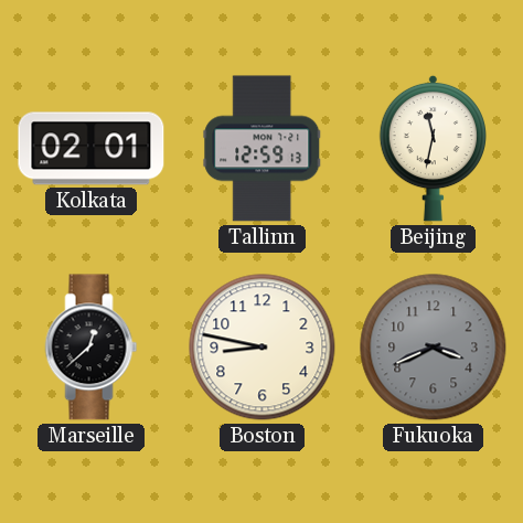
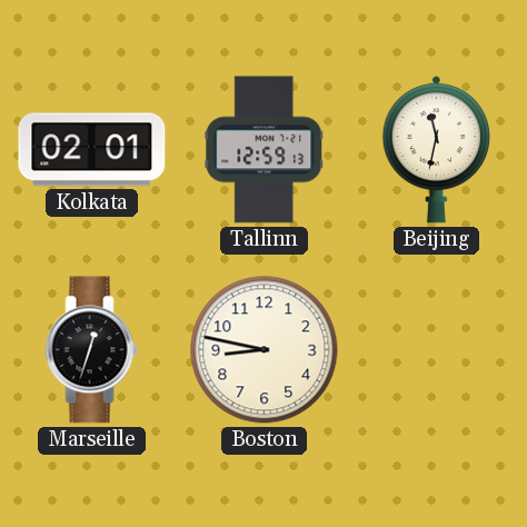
Marseille: 12:38 -> 12:33 (92, 350)
Fukuoka: 3:41 -> none (434, 348)
